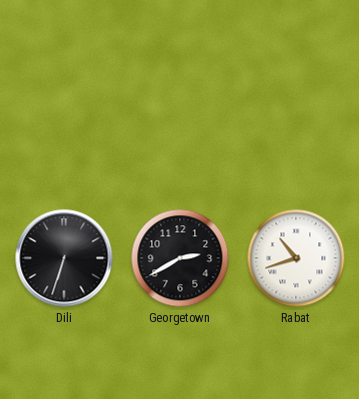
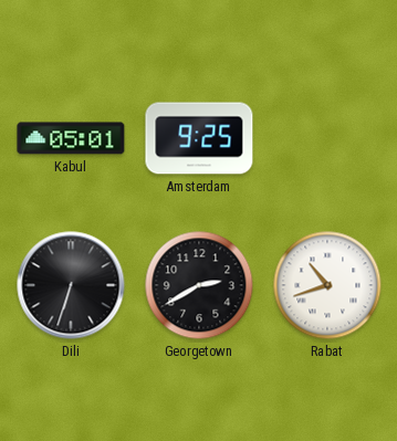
Kabul: none -> 05:01 (71, 138)
Amsterdam: none -> 9:25 (199, 138)
